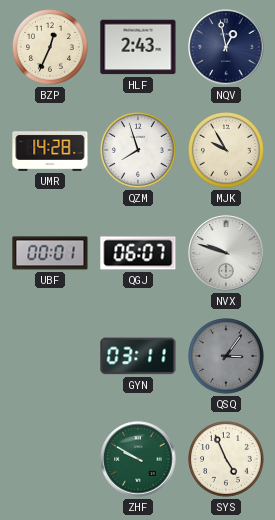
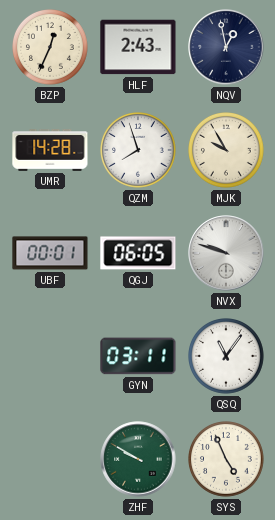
QGJ: 06:07 -> 06:05 (138, 253)
QSQ: 3:06 -> 11:06 (227, 357)
QSQ dial: grey -> white (227, 357)
